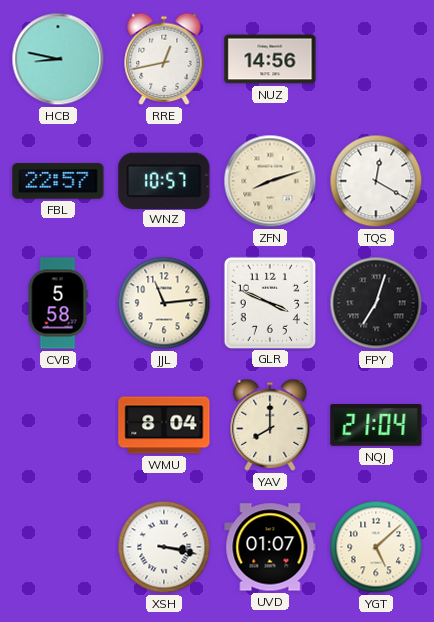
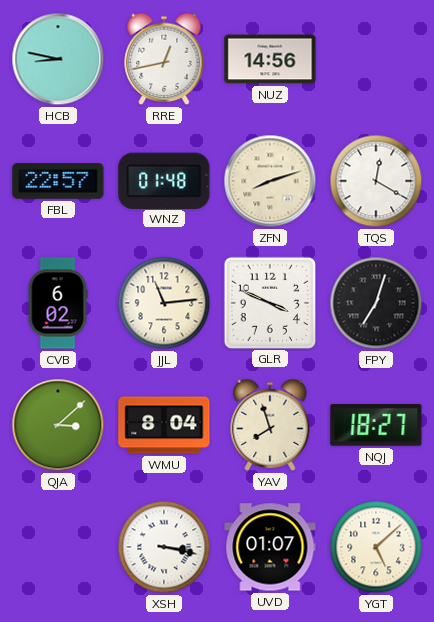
WNZ: 10:57 -> 01:48 (164, 180)
CVB: 5:58 -> 6:02 (58, 303)
QJA: none -> 3:08 (58, 425)
YAV: 8:00 -> 7:57 (270, 425)
NQJ: 21:04 -> 18:27 (376, 425)
